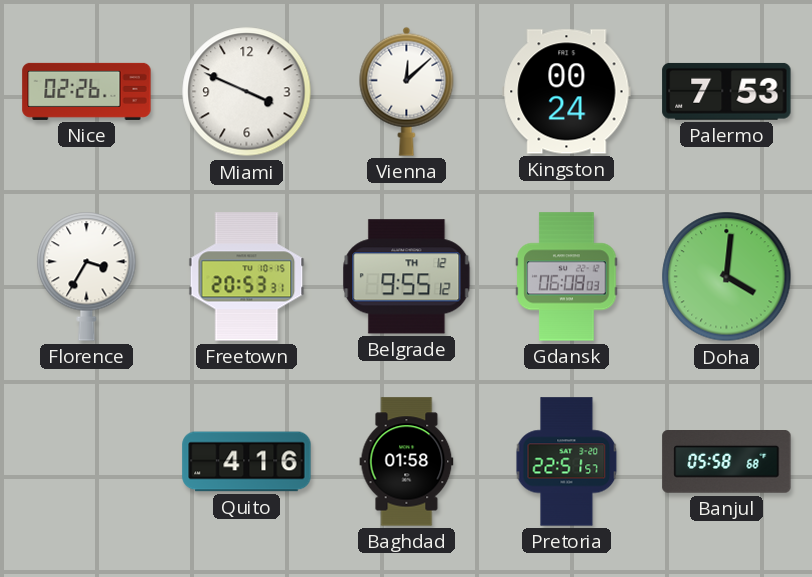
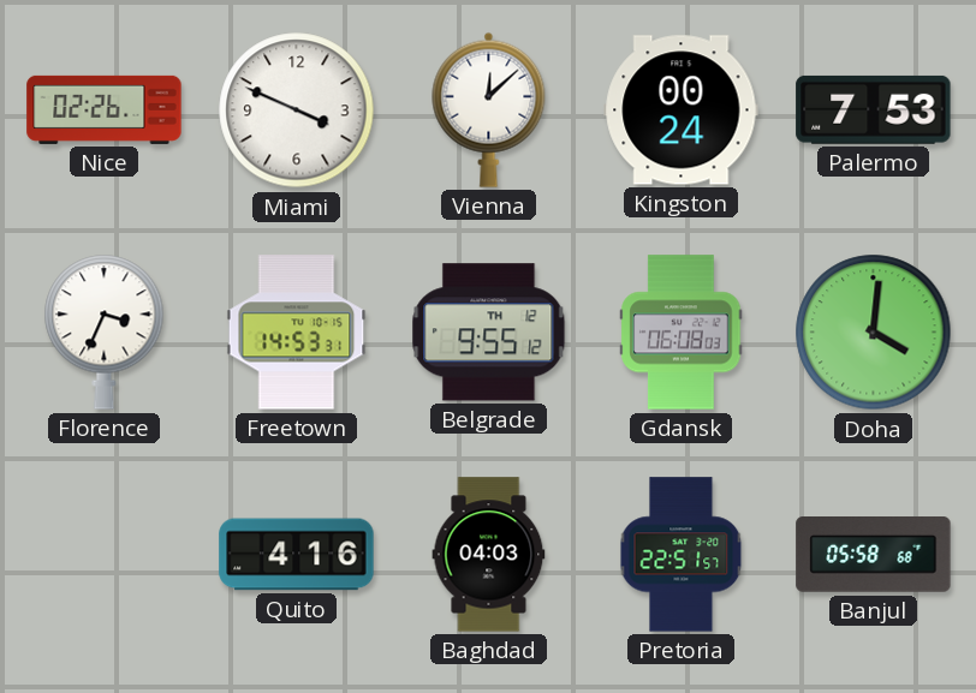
Florence: 3:35 -> 3:34 (105, 331)
Freetown: 20:53 -> 14:53 (297, 333)
Baghdad: 01:58 -> 04:03 (489, 555)
